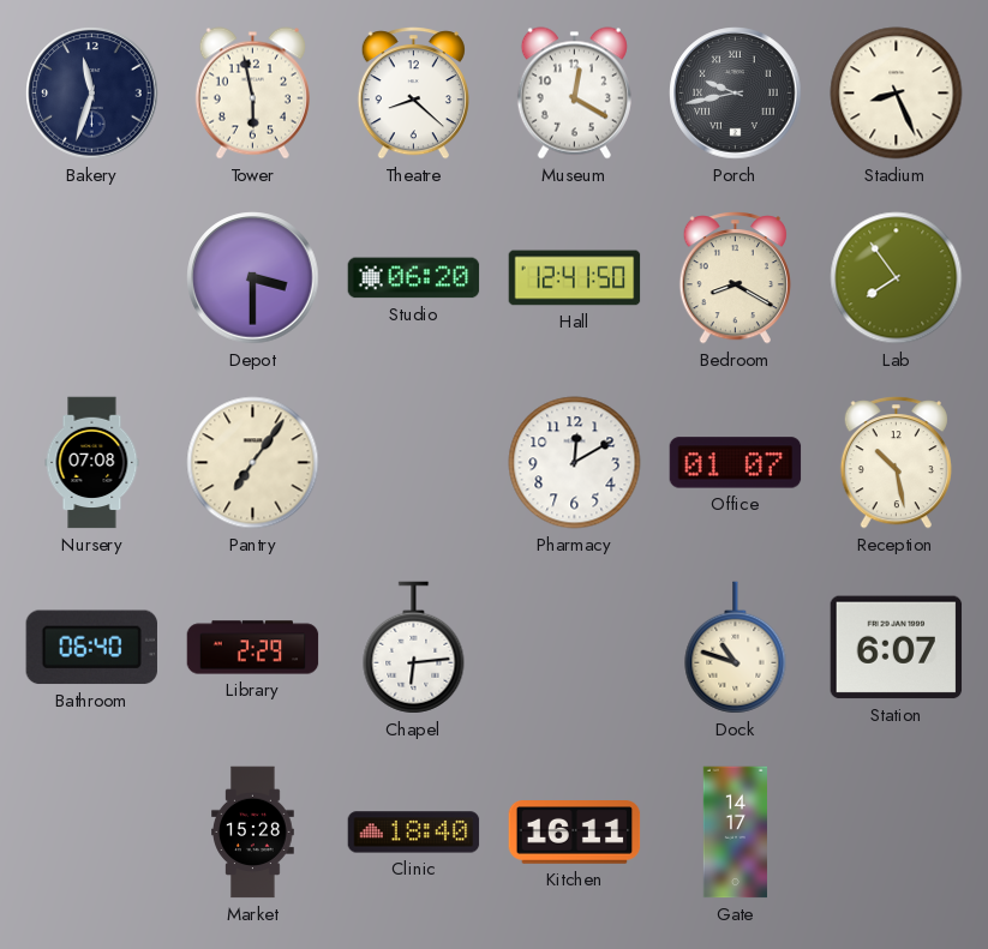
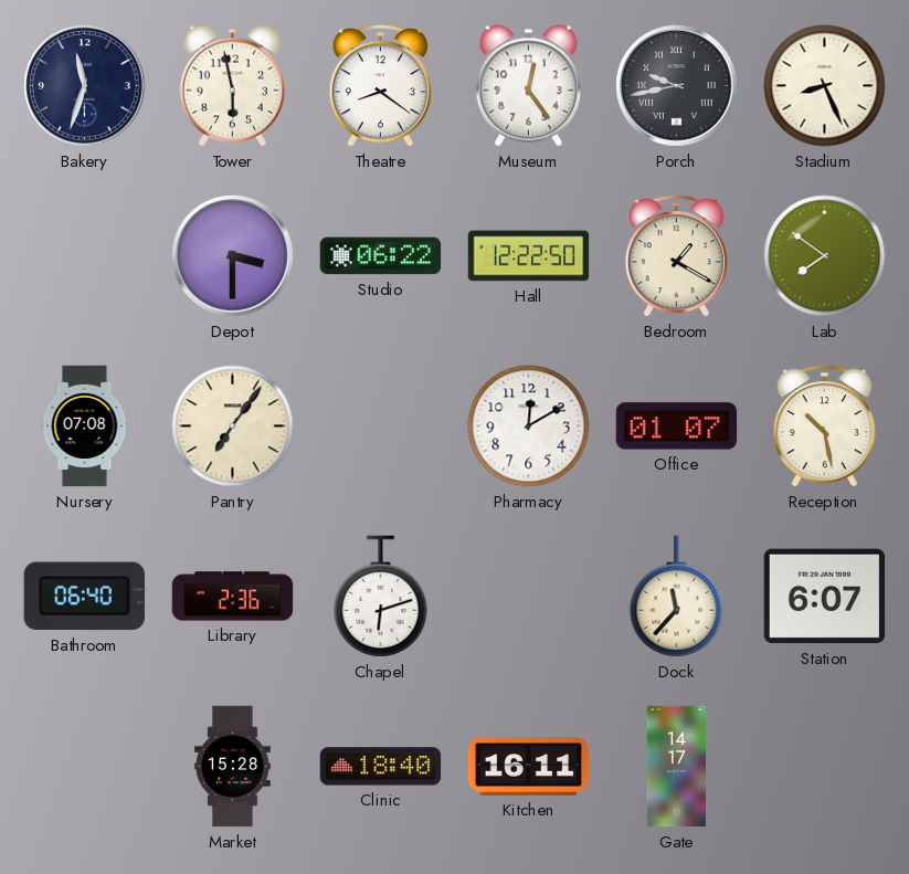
Theatre: 8:22 -> 8:21 (380, 86)
Museum: 12:20 -> 12:24 (528, 86)
Studio: 06:20 -> 06:22 (381, 256)
Hall: 12:41 -> 12:22 (529, 256)
Bedroom: 8:20 -> 1:20 (676, 256)
Lab: 7:54 -> 7:51 (825, 256)
Library: 2:29 -> 2:36 (233, 597)
Chapel: 6:14 -> 6:12 (381, 597)
Dock: 10:48 -> 11:37 (677, 597)
